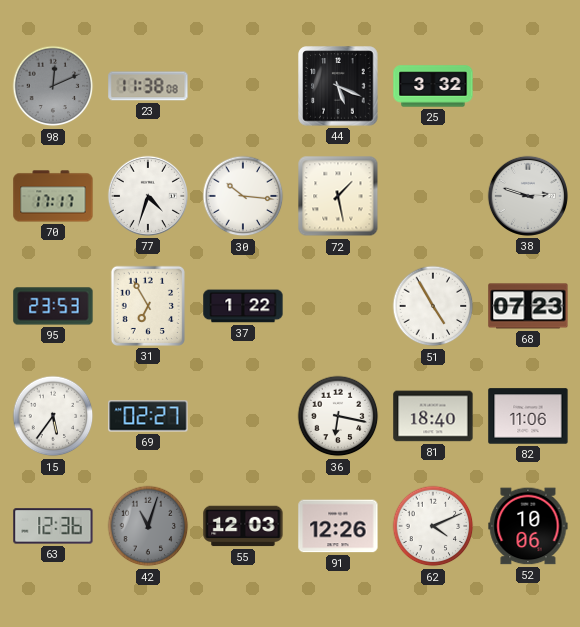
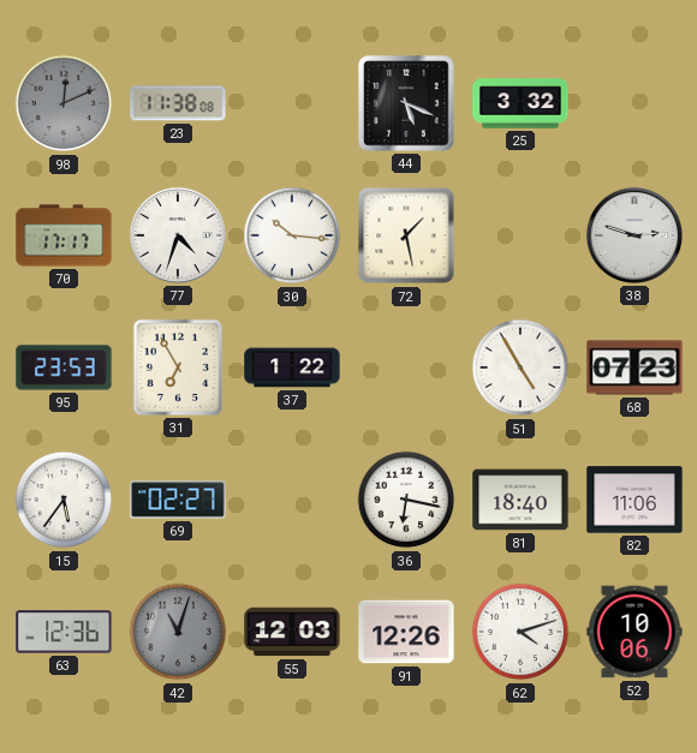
62: 4:11 -> 4:12 (520, 632)
